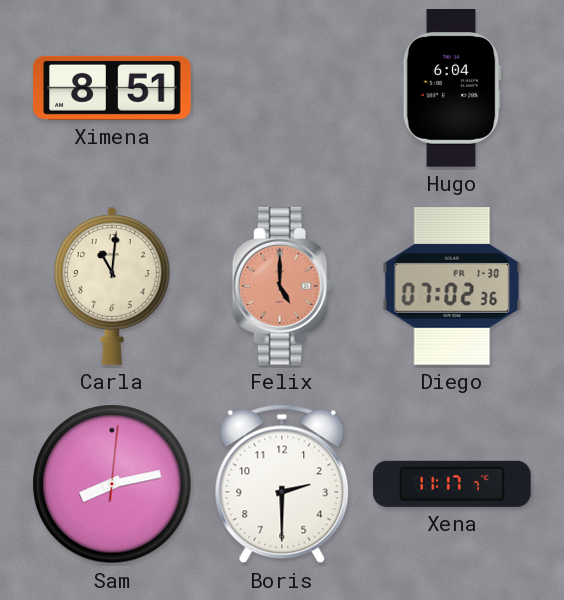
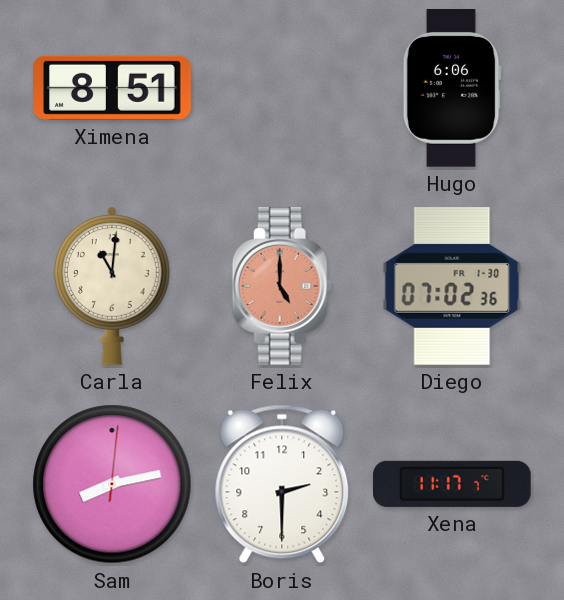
Hugo: 6:04 -> 6:06 (452, 89)
